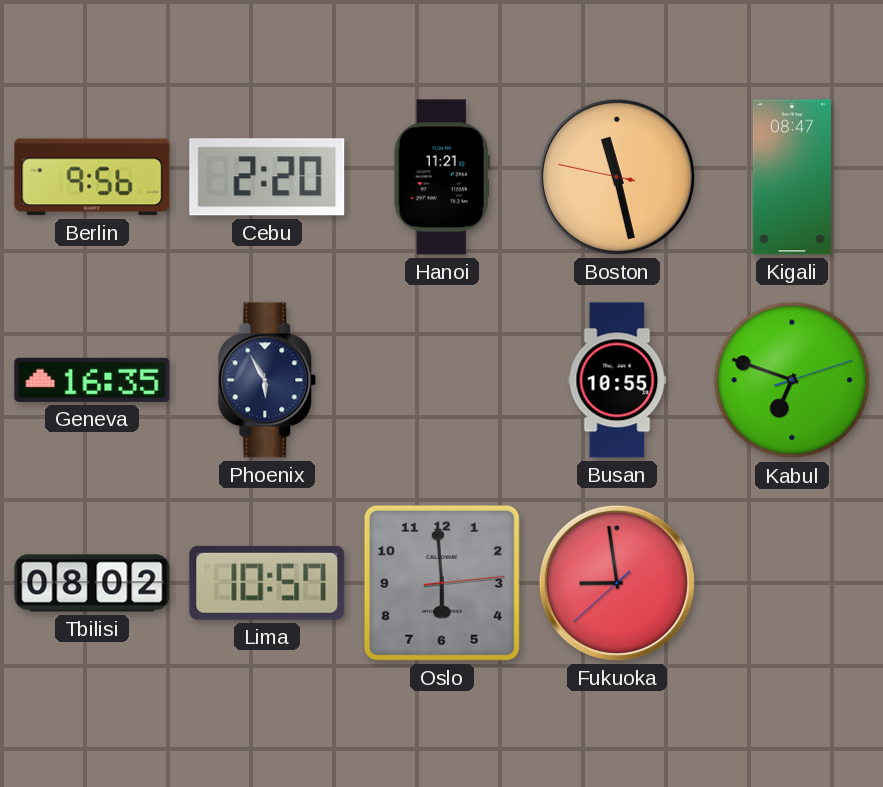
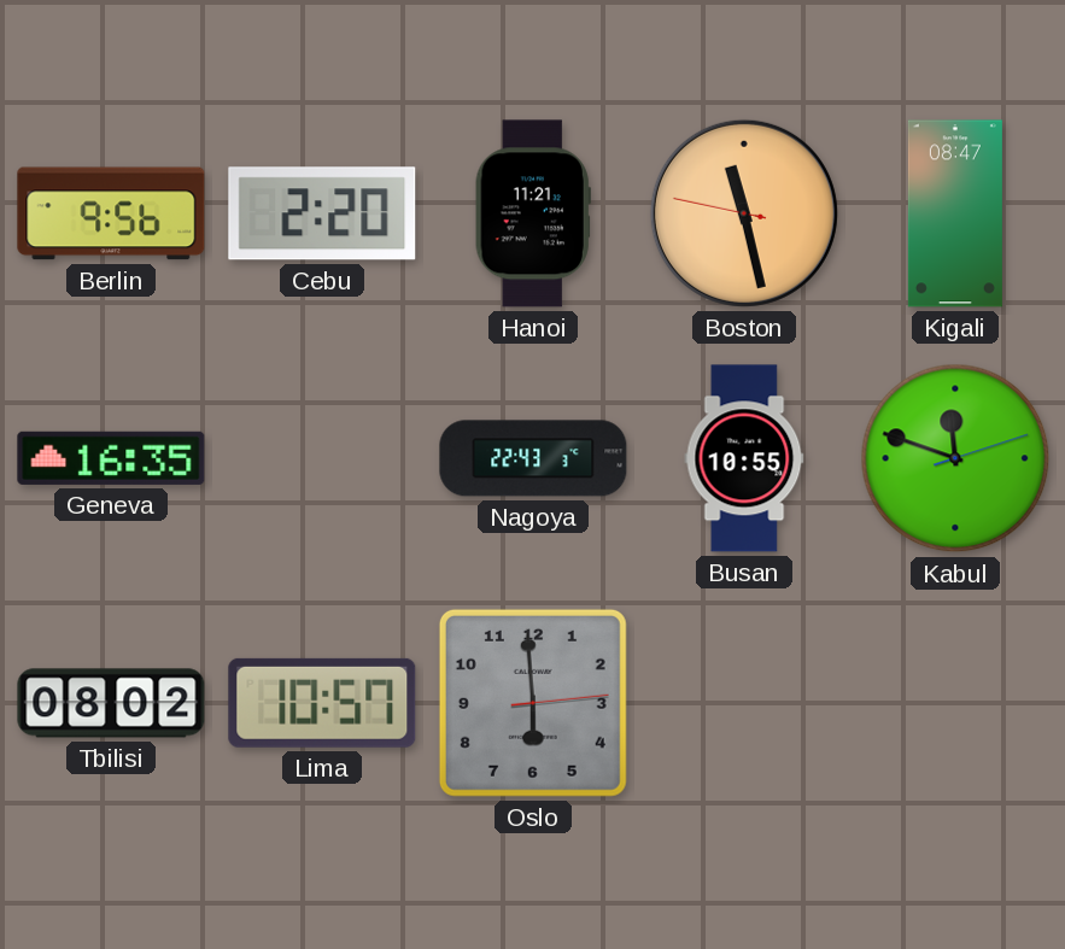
Phoenix: 5:55 -> none (267, 380)
Nagoya: none -> 22:43 (533, 458)
Kabul: 6:48 -> 11:48 (955, 458)
Fukuoka: 8:58 -> none (617, 583)
